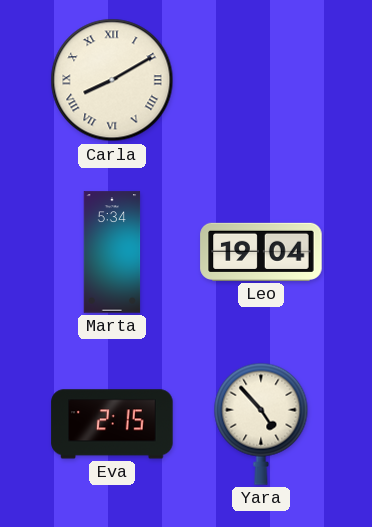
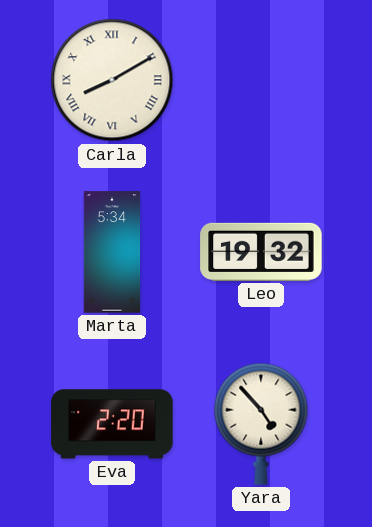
Leo: 19:04 -> 19:32 (261, 252)
Eva: 2:15 -> 2:20 (112, 424)
